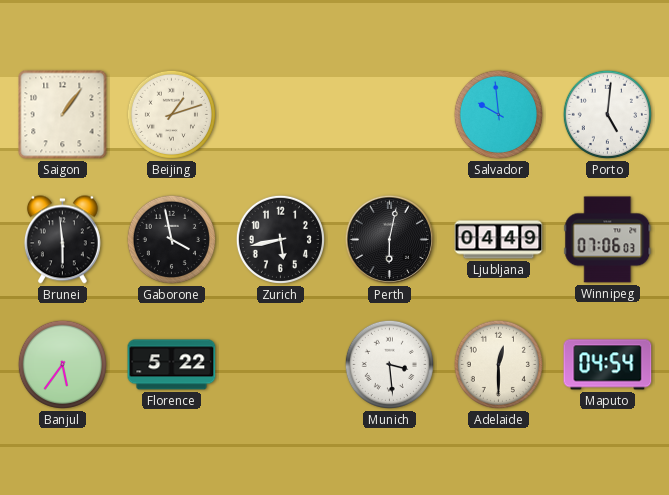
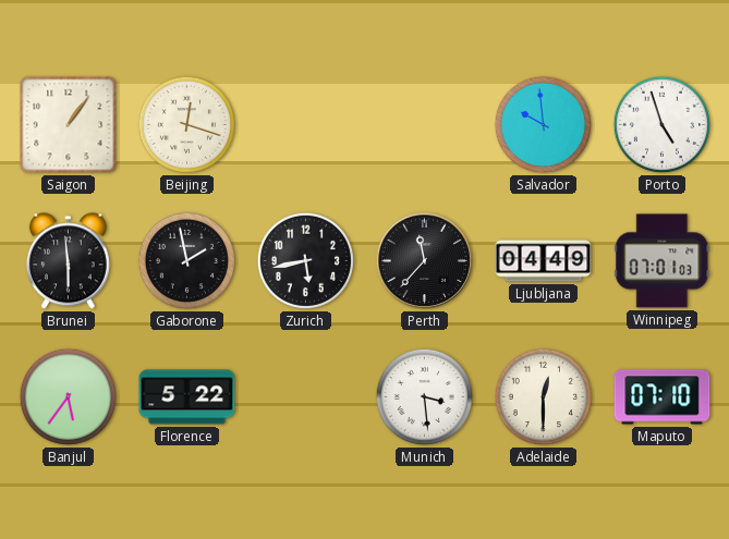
Beijing: 1:12 -> 12:18 (186, 124)
Porto: 5:01 -> 4:57 (661, 124)
Gaborone: 3:58 -> 1:58 (186, 260)
Perth: 6:02 -> 11:37 (424, 260)
Winnipeg: 07:06 -> 07:01 (663, 261)
Maputo: 04:54 -> 07:10 (663, 397)
